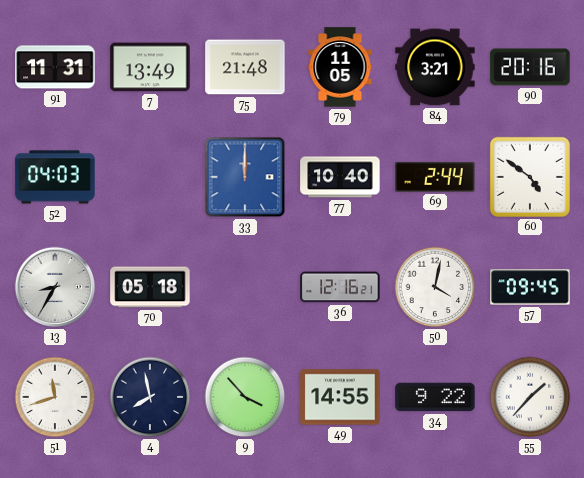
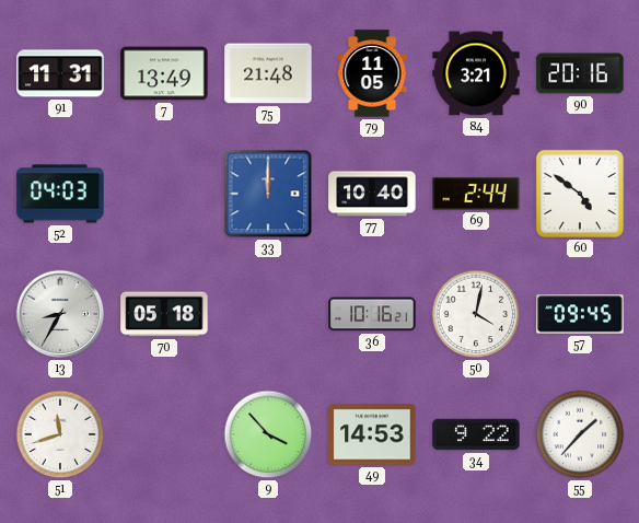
36: 12:16 -> 10:16 (372, 314)
4: 7:58 -> none (150, 397)
49: 14:55 -> 14:53 (372, 434)
